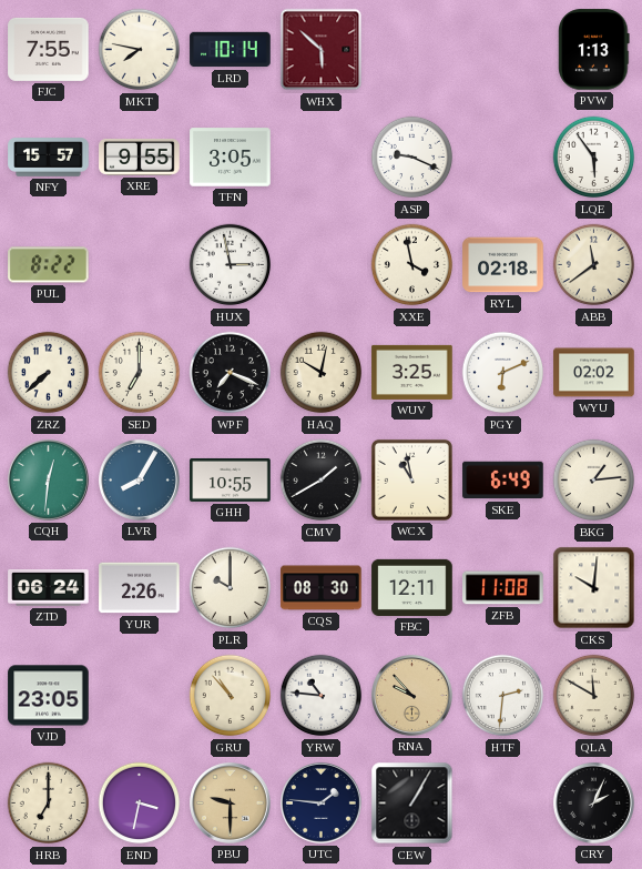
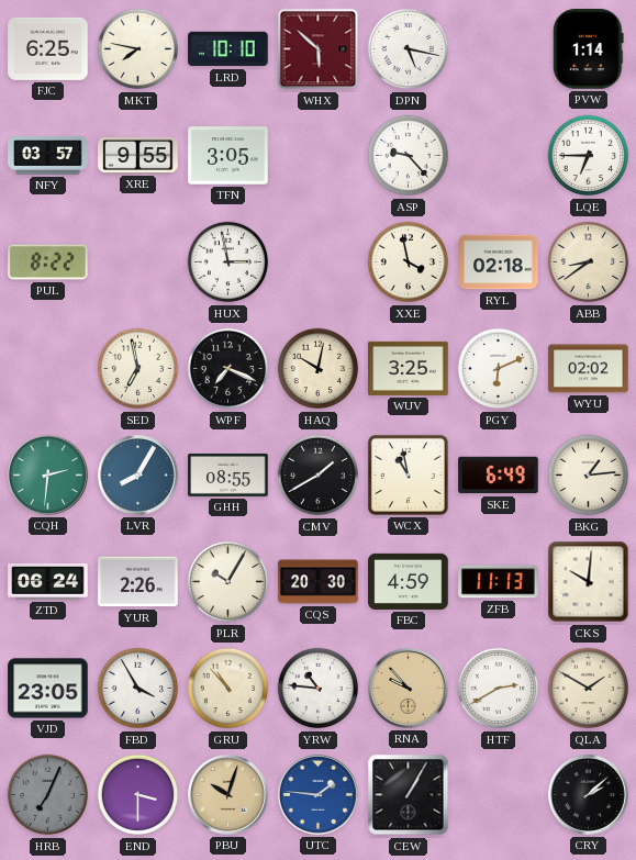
FJC: 7:55 -> 6:25 (48, 48)
LRD: 10:14 -> 10:10 (228, 49)
DPN: none -> 5:17 (409, 49)
PVW: 1:13 -> 1:14 (589, 49)
NFY: 15:57 -> 03:57 (48, 156)
ASP: 9:19 -> 9:23 (409, 156)
LQE: 5:54 -> 6:45 (589, 156)
ABB: 11:39 -> 8:39 (589, 263)
ZRZ: 7:38 -> none (49, 373)
SED: 7:00 -> 6:58 (138, 369)
CQH: 12:31 -> 2:31 (48, 476)
GHH: 10:55 -> 08:55 (228, 474)
PLR: 10:00 -> 10:05 (228, 582)
CQS: 08:30 -> 20:30 (319, 582)
FBC: 12:11 -> 4:59 (409, 581)
ZFB: 11:08 -> 11:13 (499, 582)
FBD: none -> 3:55 (138, 689)
HTF: 2:31 -> 2:40 (499, 689)
QLA: 11:50 -> 1:50 (589, 689)
HRB: 7:00 -> 7:04 (48, 795)
HRB dial: cream -> grey (48, 795)
END: 3:32 -> 3:30 (138, 795)
PBU: 9:30 -> 10:03 (228, 795)
UTC dial: navy -> blue (319, 795)
CRY: 2:04 -> 2:08 (589, 795)
